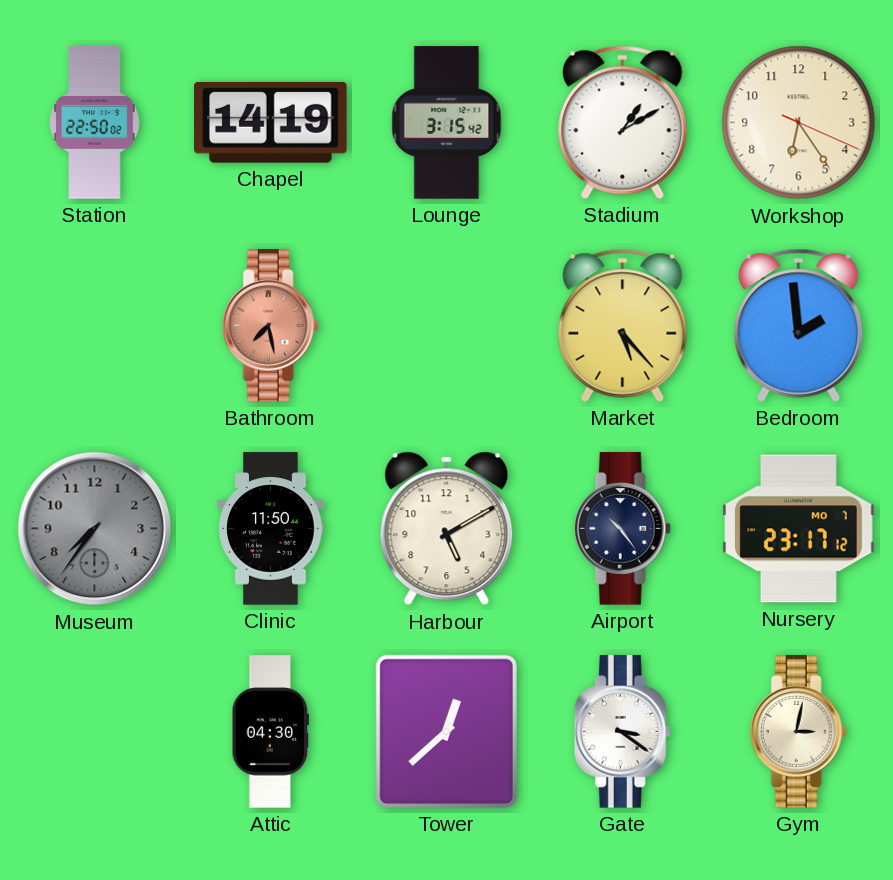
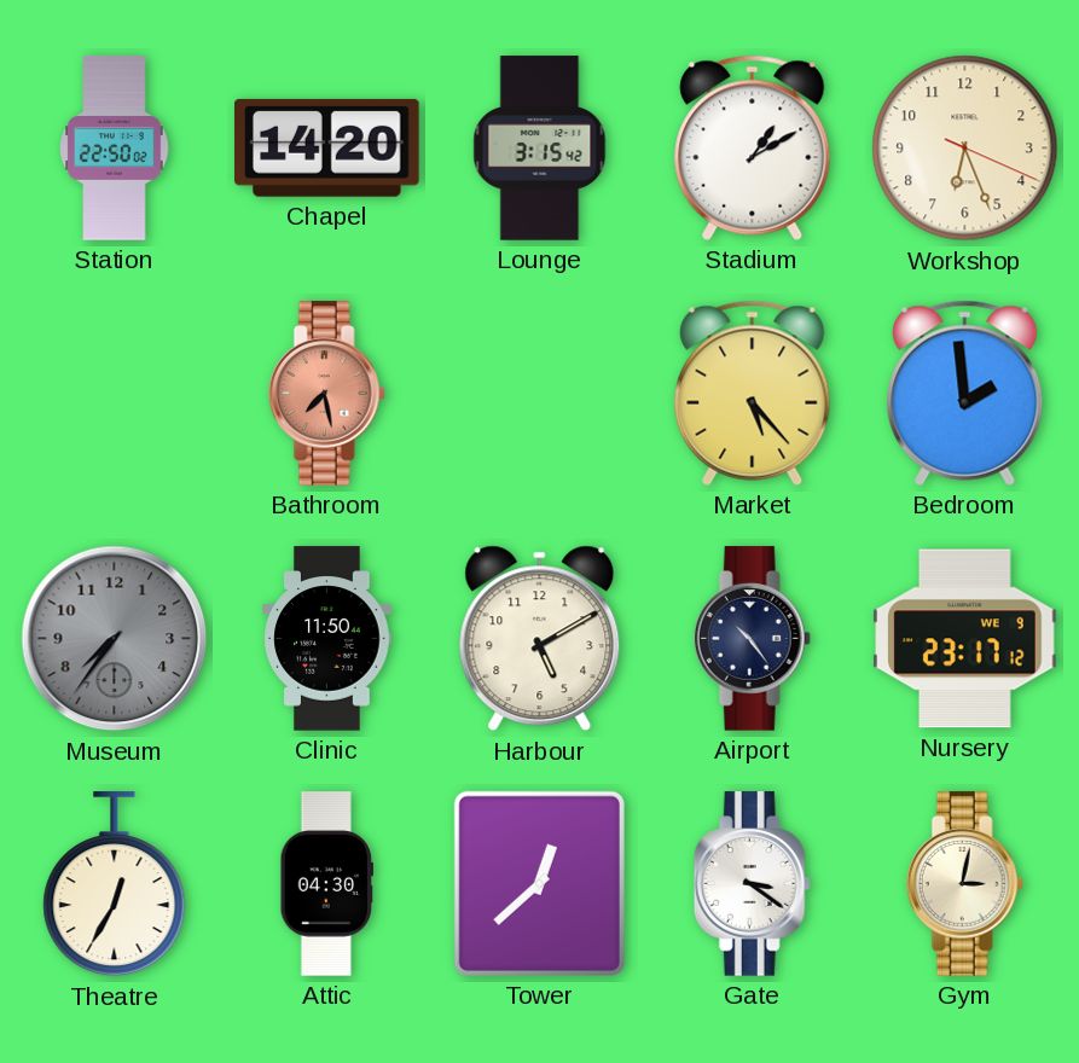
Chapel: 14:19 -> 14:20 (327, 147)
Workshop: 6:24 -> 6:26 (965, 149)
Nursery date: MO 7 -> WE 9 (965, 639)
Theatre: none -> 12:35 (115, 884)
